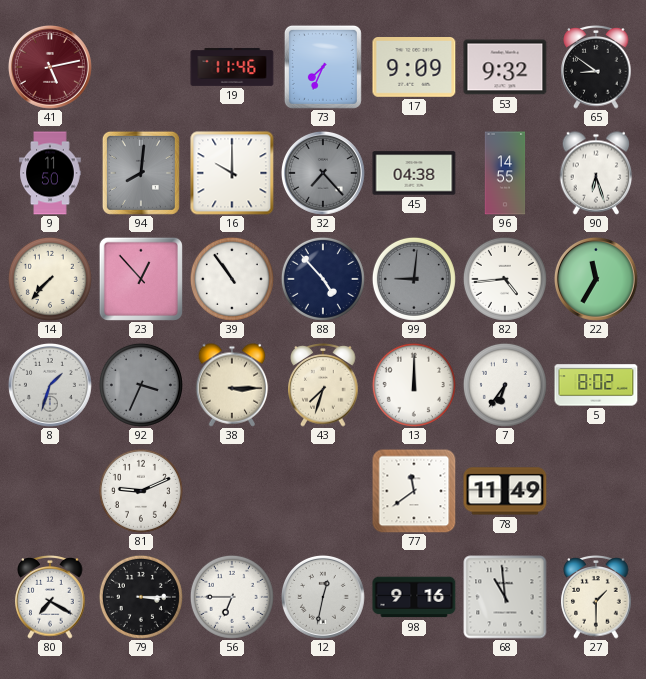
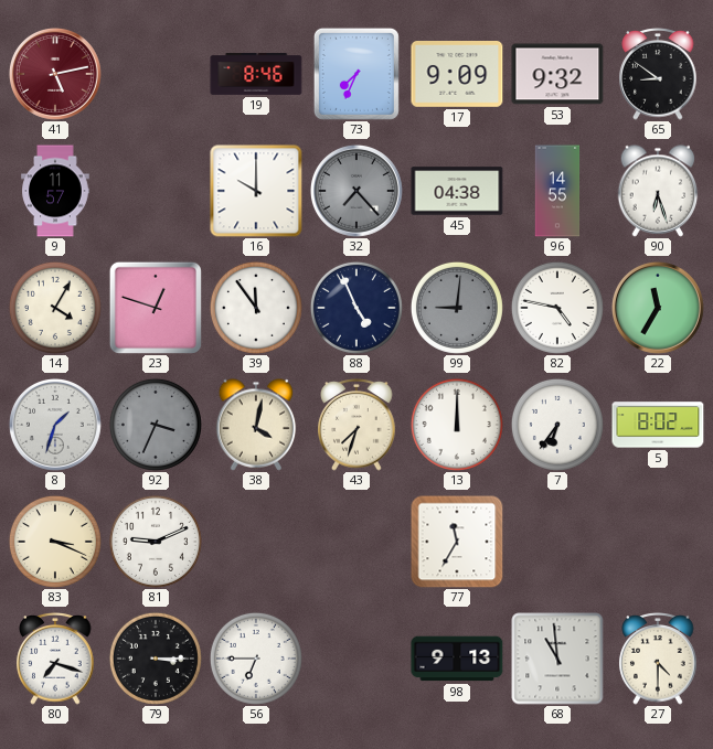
19: 11:46 -> 8:46 (256, 74)
9: 11:50 -> 11:57 (55, 191)
94: 8:01 -> none (141, 173)
14: 7:37 -> 4:05 (55, 308)
23: 12:53 -> 12:48 (156, 308)
39: 10:54 -> 11:54 (256, 308)
88: 4:53 -> 4:56 (356, 308)
82: 4:44 -> 4:47 (557, 308)
38: 3:15 -> 4:02 (256, 425)
83: none -> 3:19 (55, 542)
77: 11:39 -> 11:35 (457, 542)
78: 11:49 -> none (505, 491)
80: 7:20 -> 7:18 (55, 659)
12: 12:32 -> none (323, 597)
98: 9:16 -> 9:13 (457, 659)
27: 1:30 -> 4:30 (658, 659)
